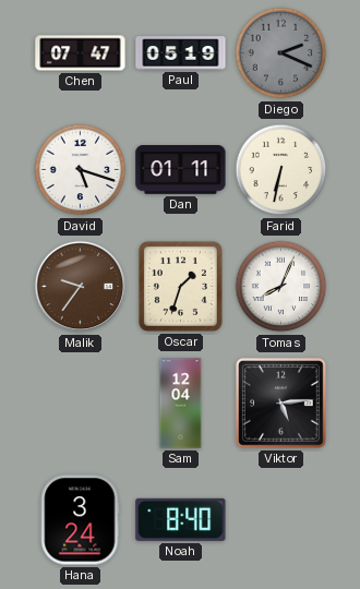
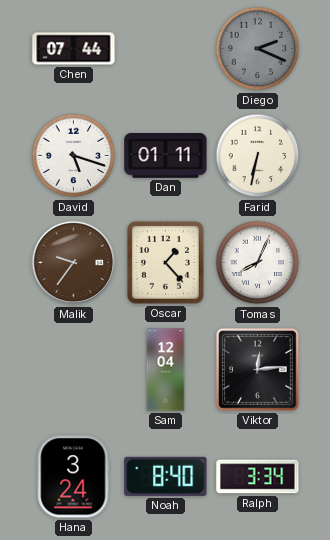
Chen: 07:47 -> 07:44 (74, 49)
Paul: 05:19 -> none (181, 53)
Oscar: 1:33 -> 1:23 (165, 262)
Viktor: 5:14 -> 12:14 (258, 370)
Ralph: none -> 3:34 (258, 477)
